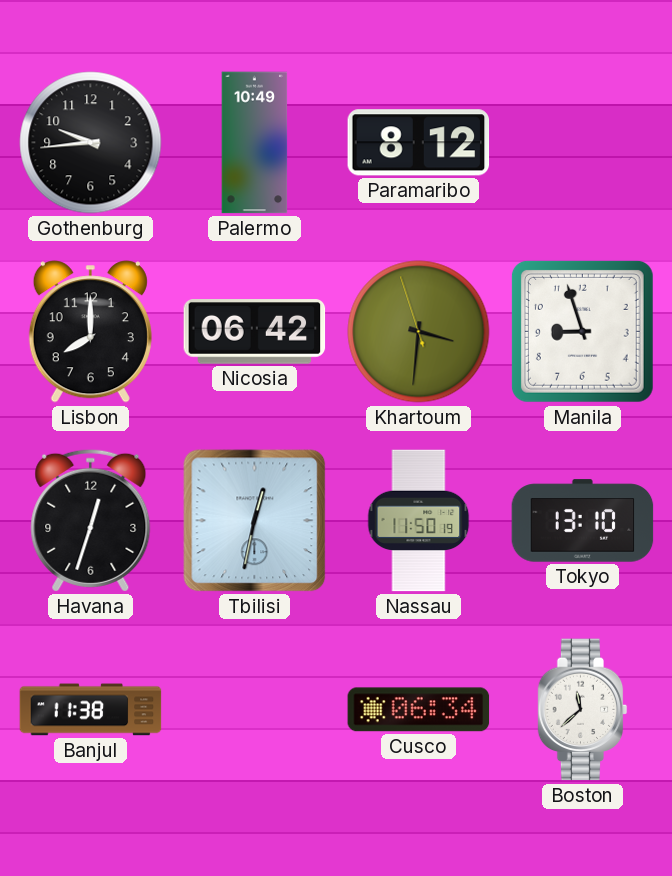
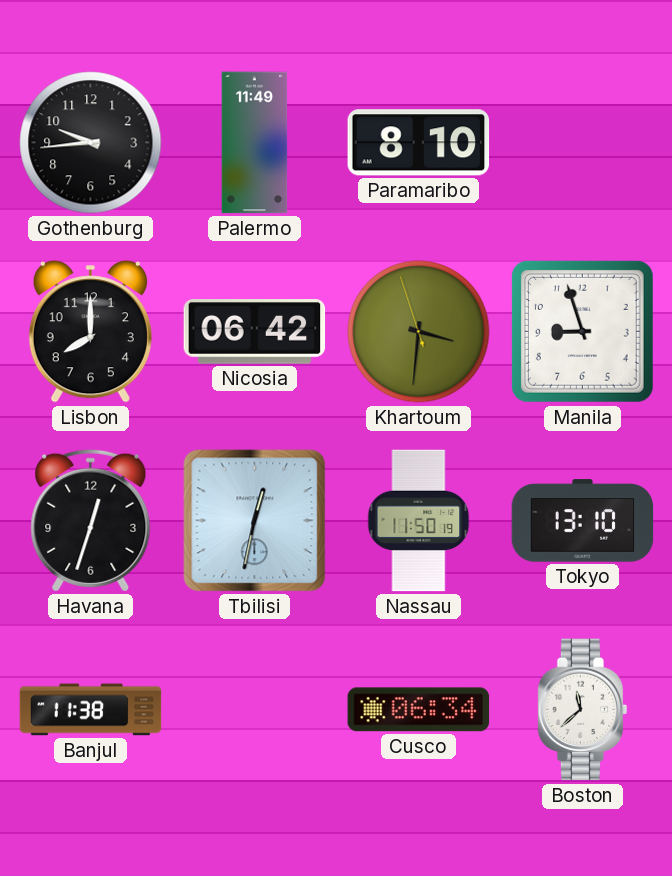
Palermo: 10:49 -> 11:49 (255, 143)
Paramaribo: 8:12 -> 8:10 (419, 143)
